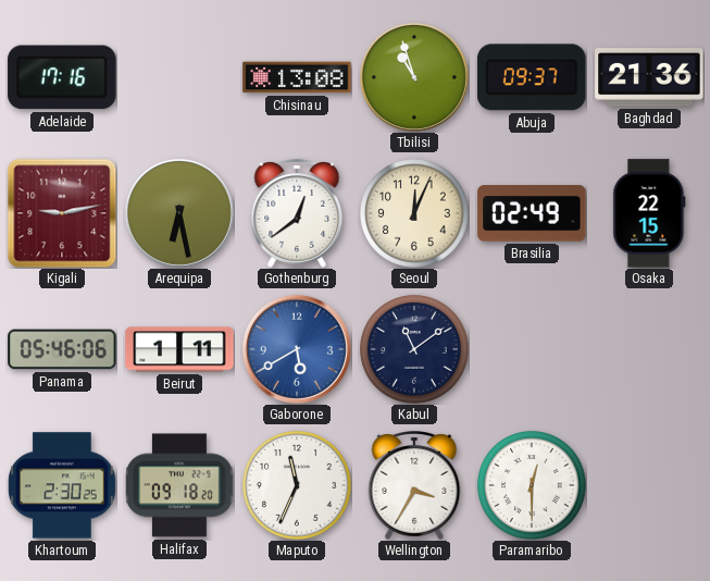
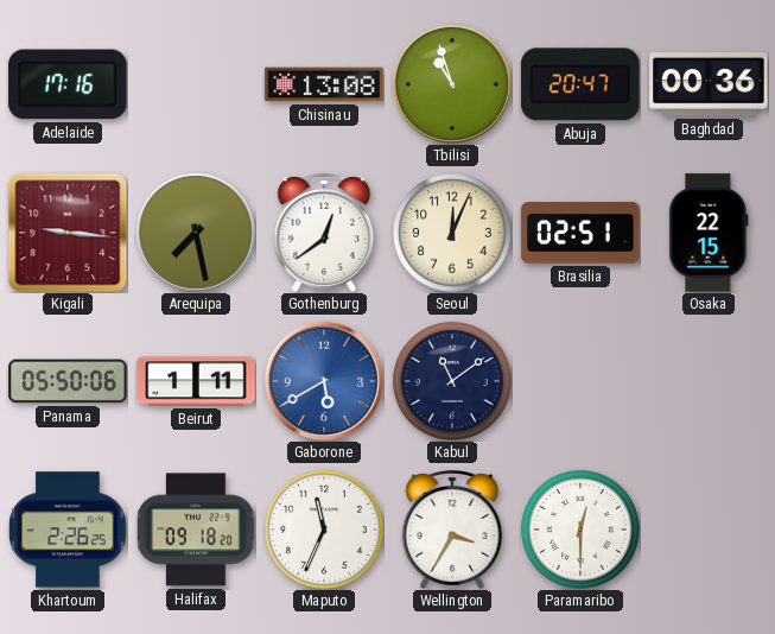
Abuja: 09:37 -> 20:47 (580, 84)
Baghdad: 21:36 -> 00:36 (709, 85)
Kigali: 9:13 -> 9:16 (68, 233)
Arequipa: 6:28 -> 7:28 (196, 233)
Brasilia: 02:49 -> 02:51 (580, 233)
Panama: 05:46 -> 05:50 (68, 381)
Khartoum: 2:30 -> 2:26 (68, 530)
